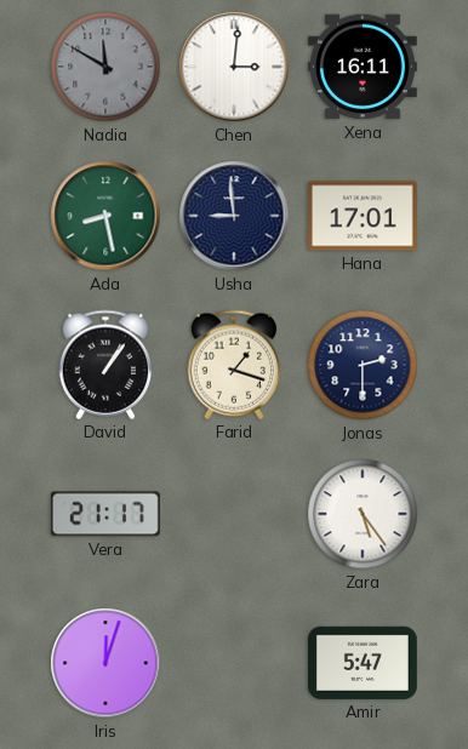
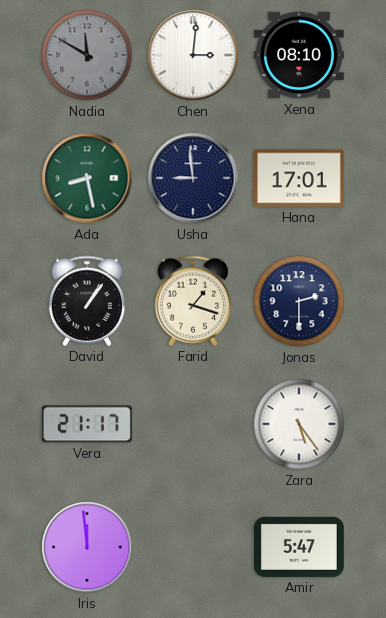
Xena: 16:11 -> 08:10 (299, 55)
Iris: 12:03 -> 11:59 (87, 547)
